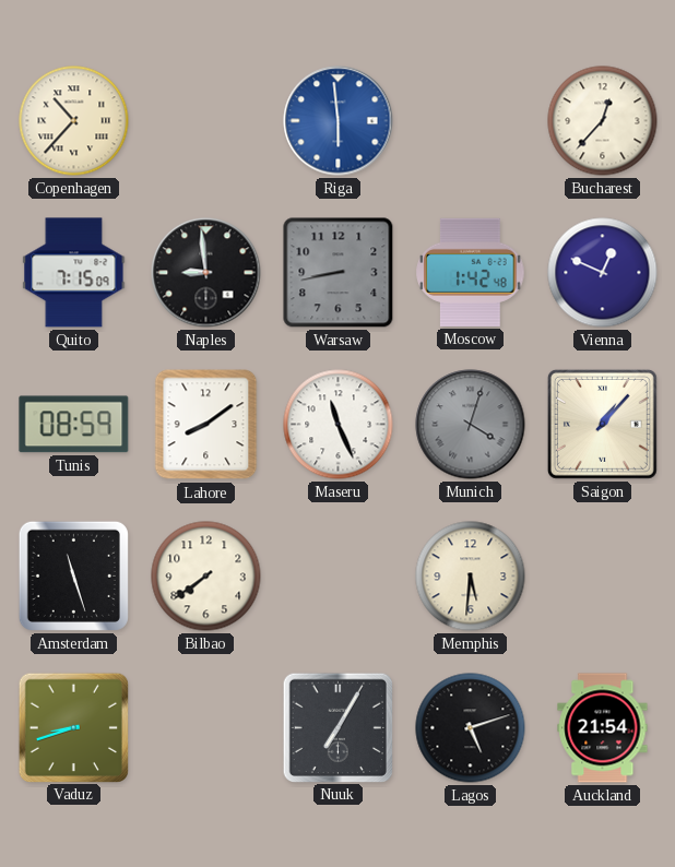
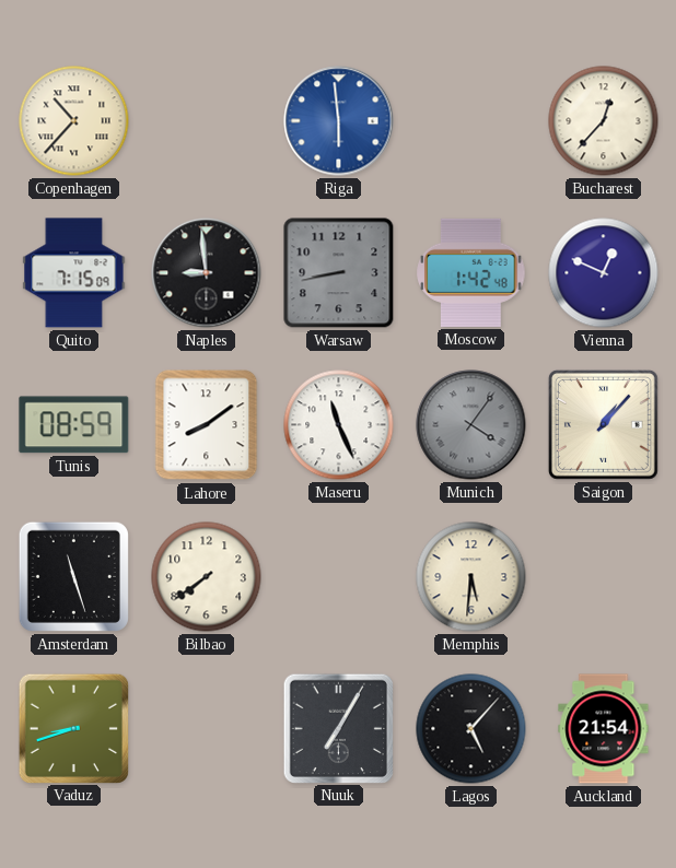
Munich: 4:03 -> 4:06 (471, 425)
Lagos: 5:12 -> 5:07 (471, 729)
